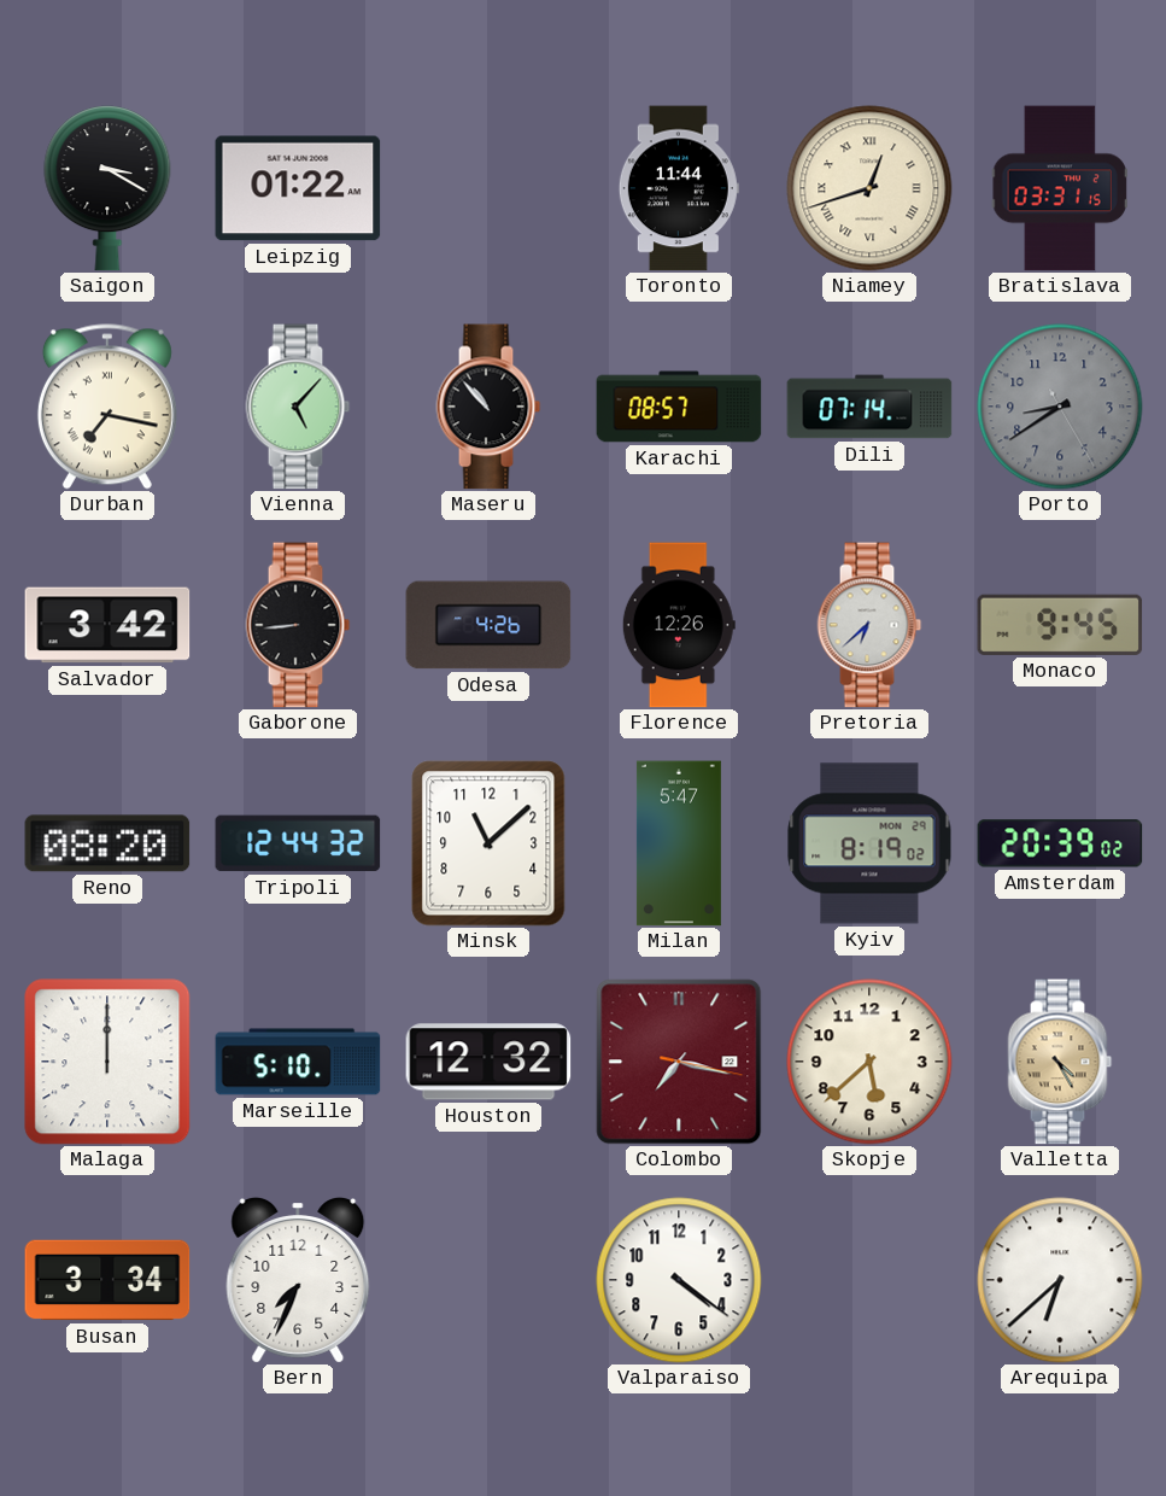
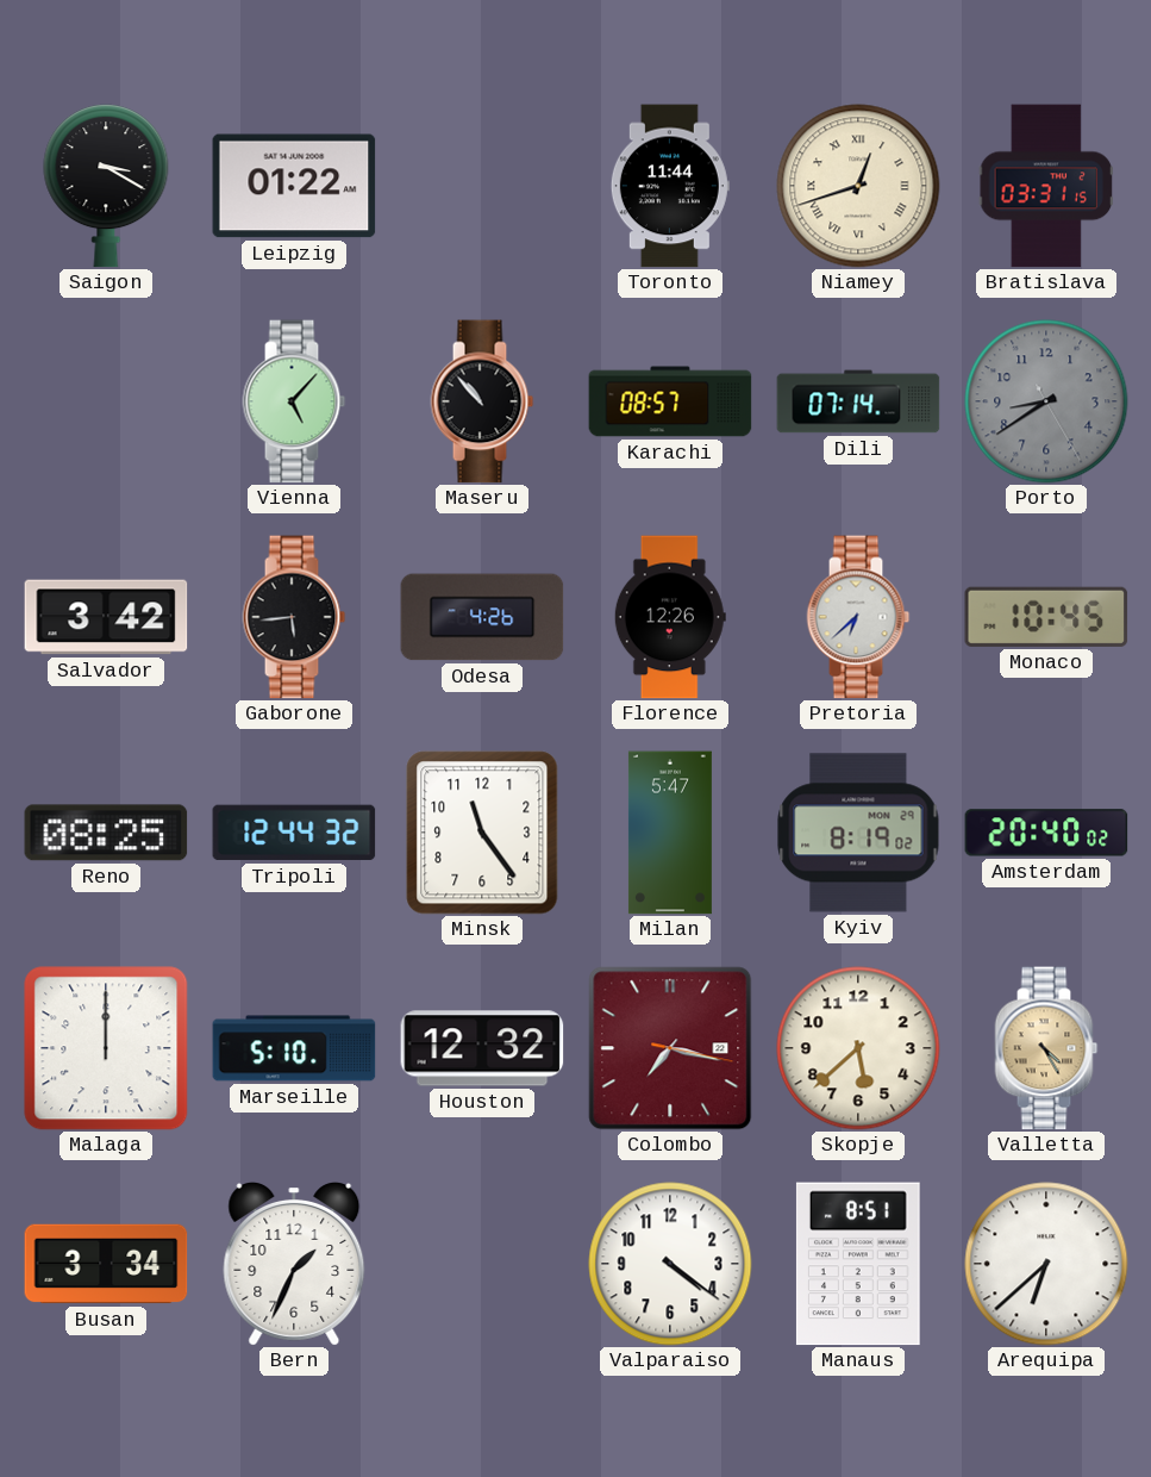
Durban: 7:17 -> none (107, 407)
Gaborone: 8:44 -> 5:44 (294, 617)
Monaco: 9:45 -> 10:45 (1046, 617)
Reno: 08:20 -> 08:25 (106, 833)
Minsk: 11:08 -> 11:24 (482, 833)
Amsterdam: 20:39 -> 20:40 (1046, 833)
Bern: 7:34 -> 1:34 (294, 1265)
Manaus: none -> 8:51 (858, 1264)
